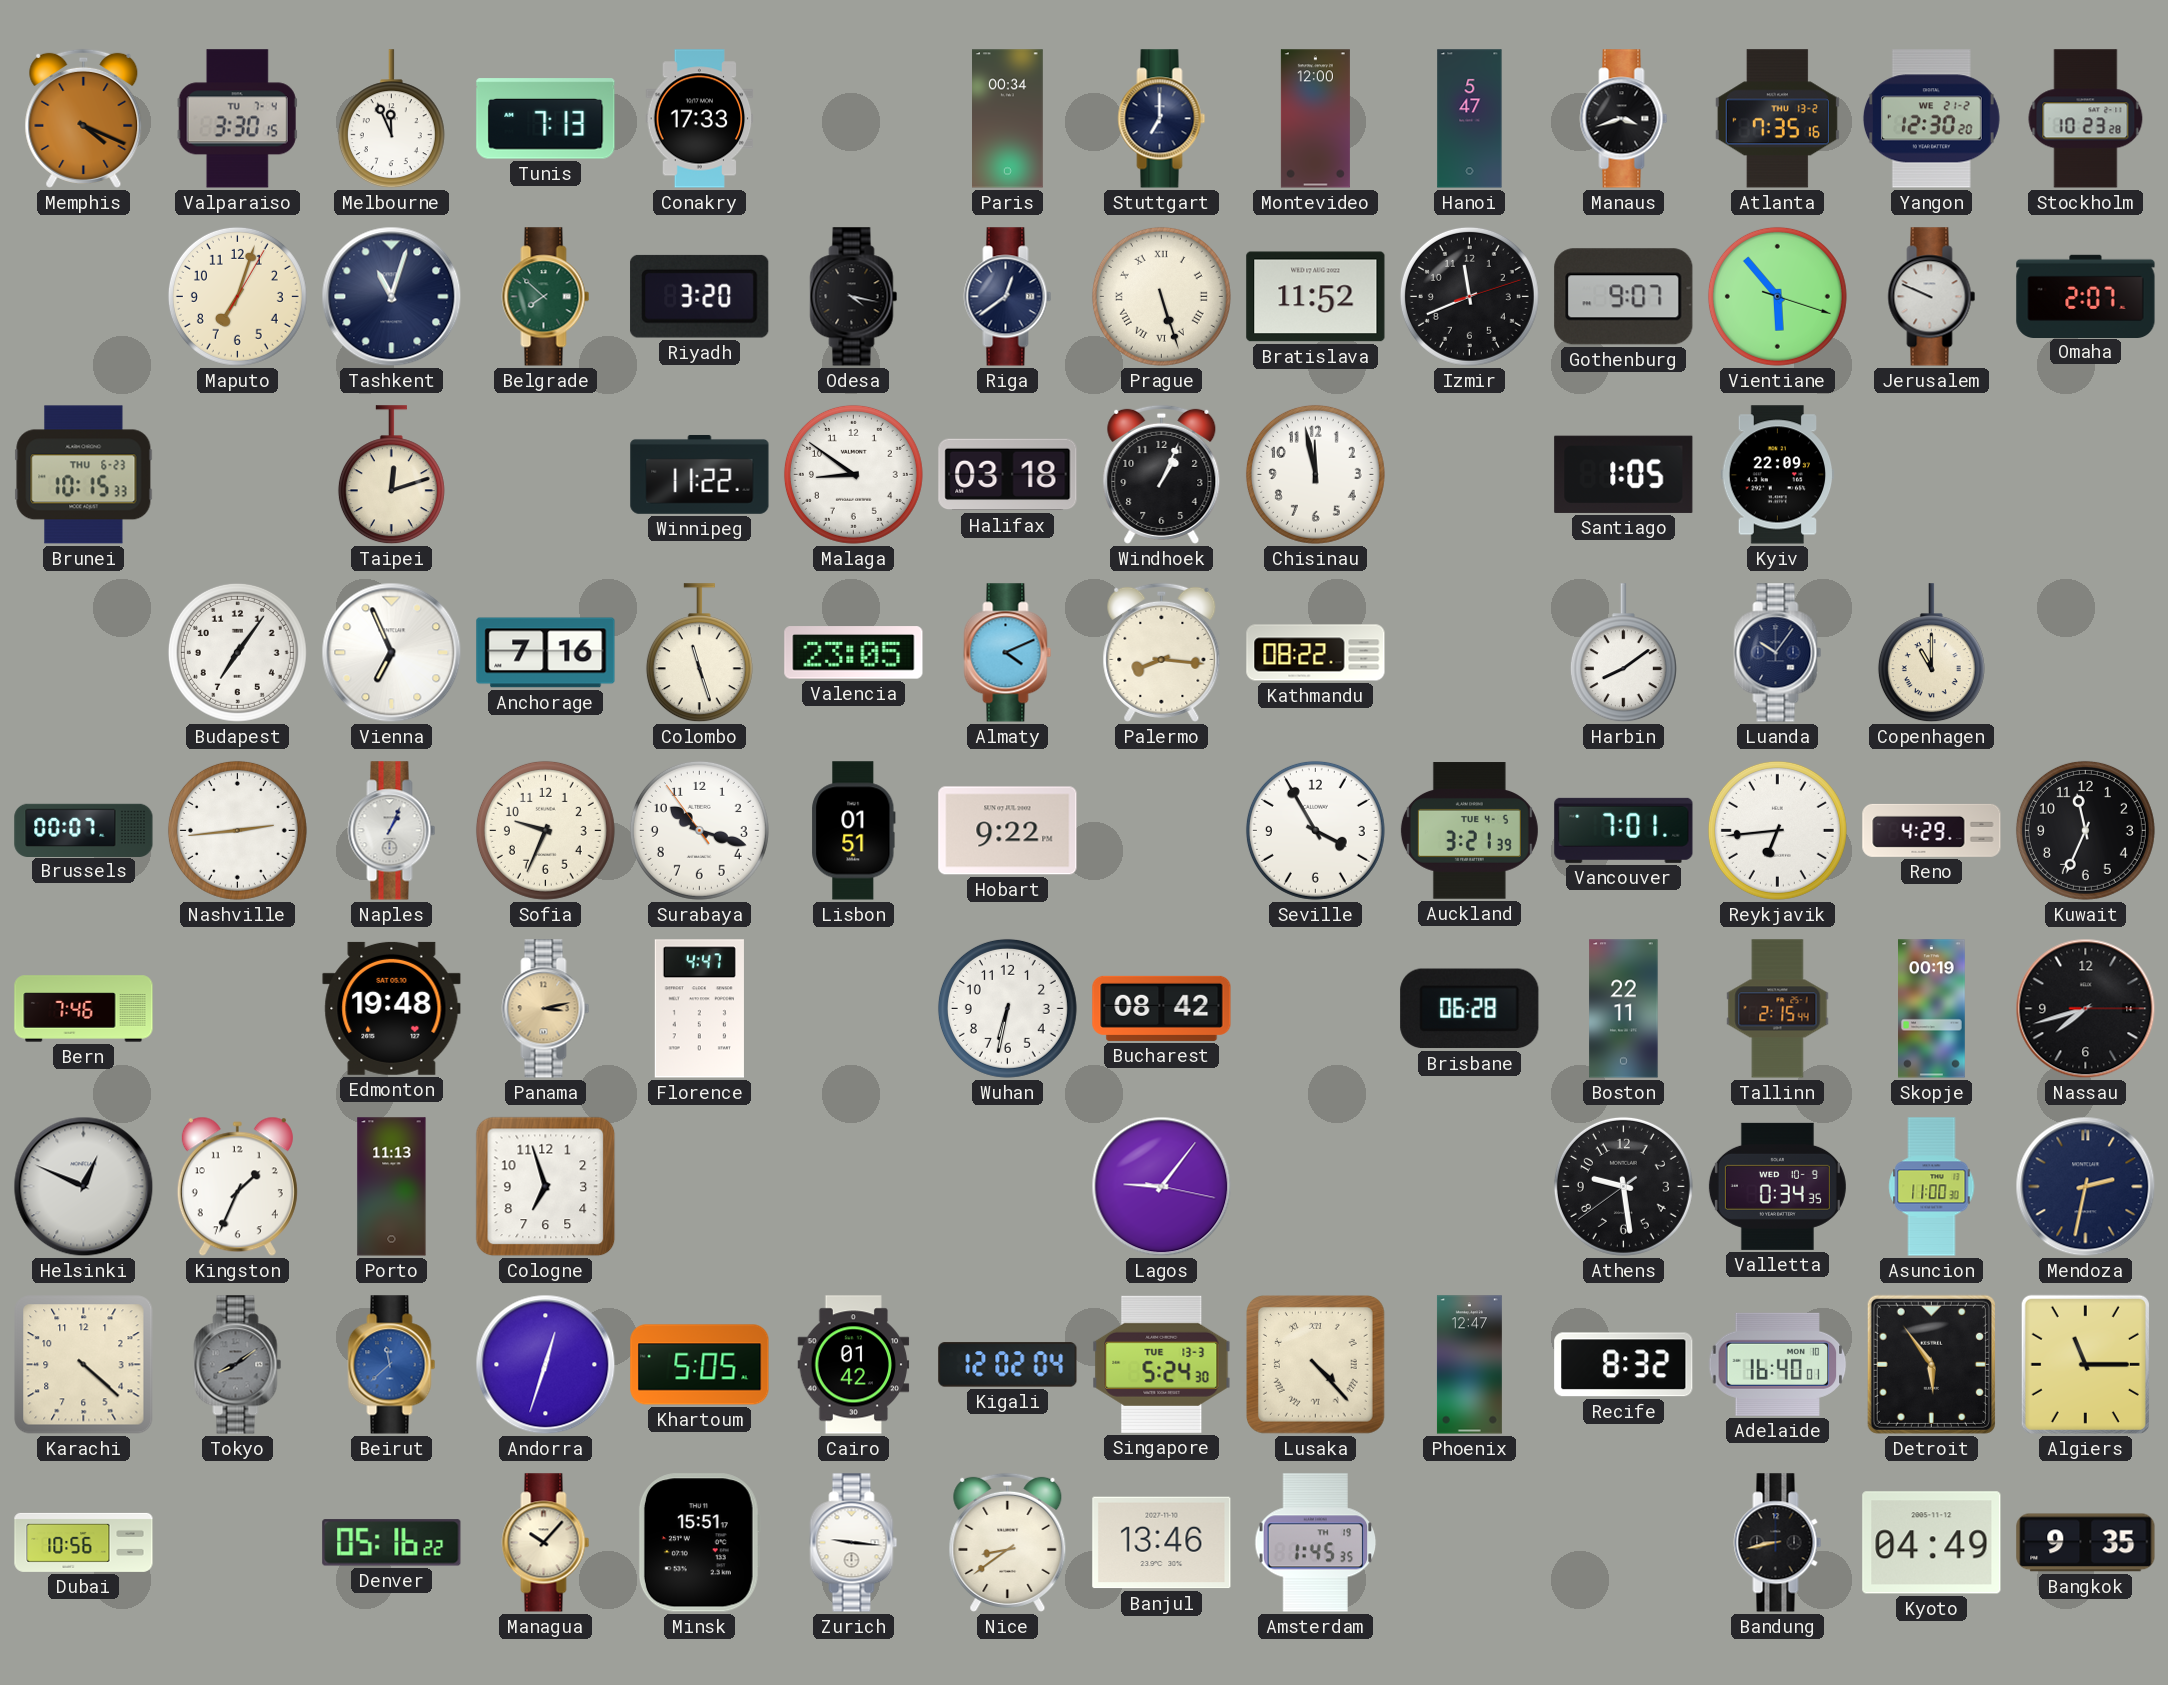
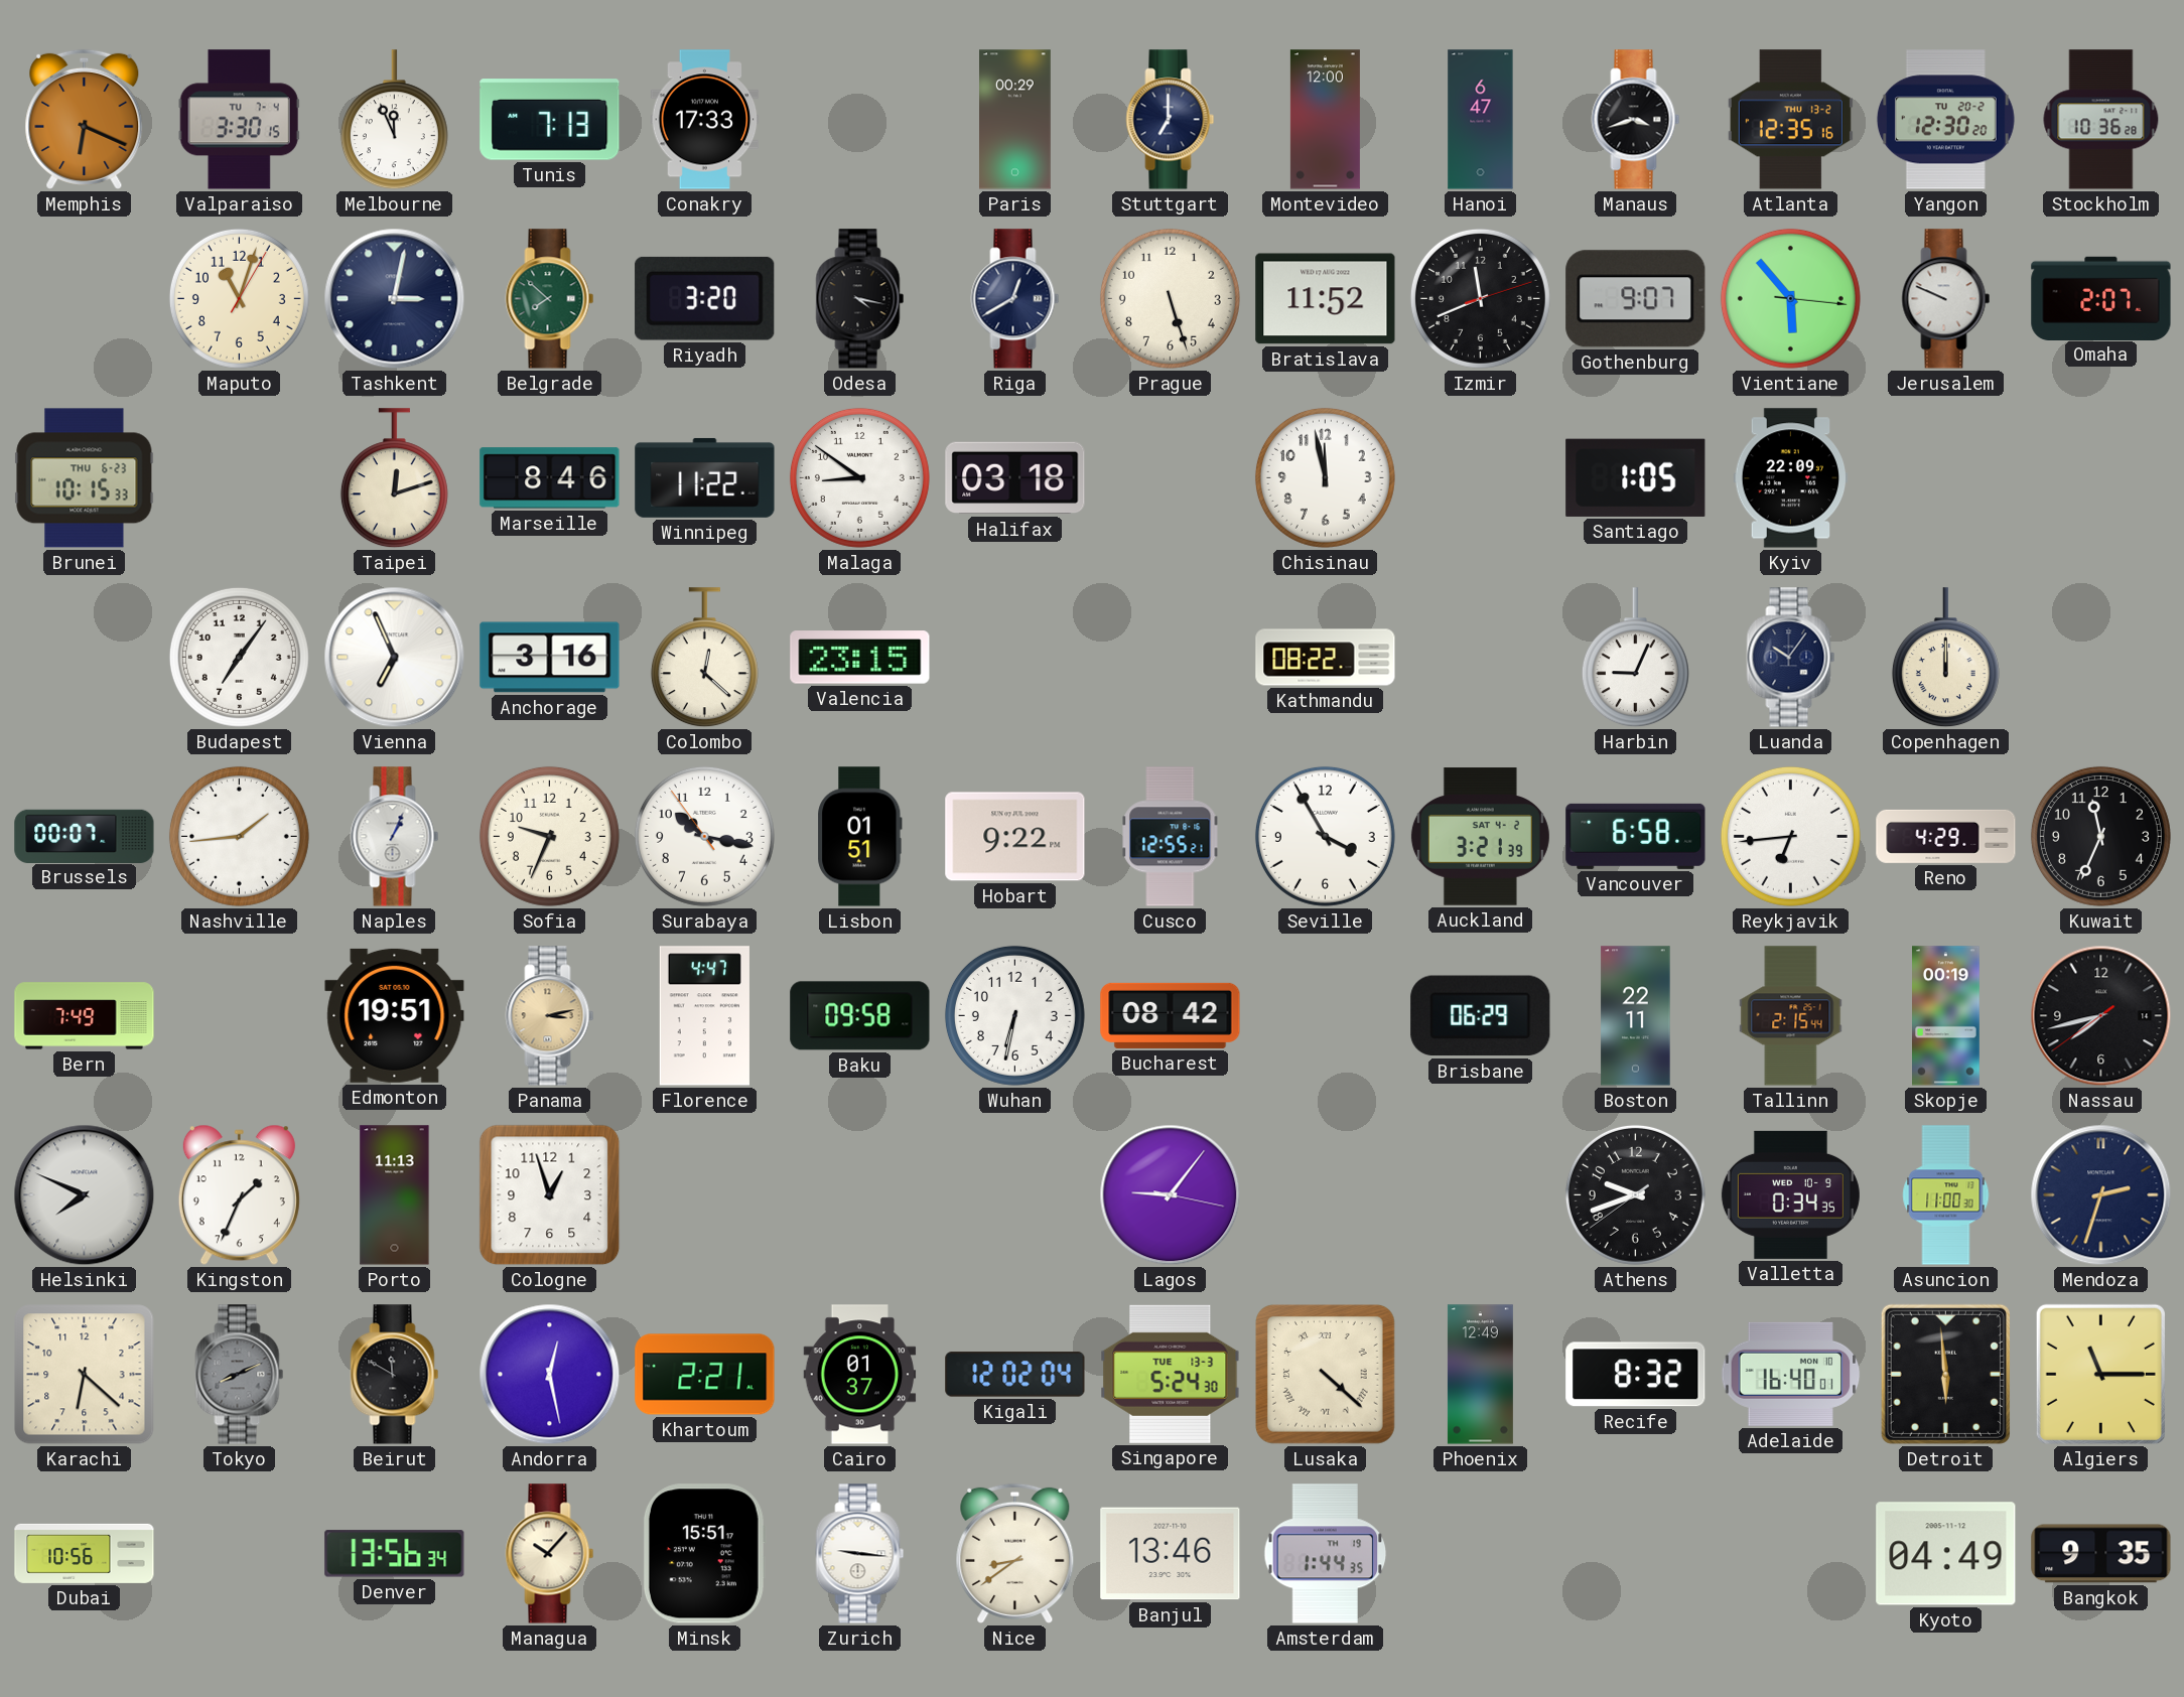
Memphis: 4:19 -> 6:19 (85, 119)
Paris: 00:34 -> 00:29 (1015, 120)
Hanoi: 5:47 -> 6:47 (1481, 120)
Atlanta: 7:35 -> 12:35 (1790, 120)
Yangon date: WE 21-2 -> TU 20-2 (1945, 120)
Stockholm: 10:23 -> 10:36 (2101, 120)
Maputo: 7:03 -> 11:03 (239, 298)
Tashkent: 11:03 -> 3:02 (395, 299)
Riga: 12:39 -> 12:40 (1015, 299)
Prague numerals: Roman -> Arabic (1170, 298)
Vientiane: 5:53:18 -> 5:53:16 (1790, 298)
Marseille: none -> 8:46 (550, 478)
Windhoek: 1:04 -> none (1162, 474)
Anchorage: 7:16 -> 3:16 (550, 658)
Colombo: 11:27 -> 12:22 (704, 658)
Valencia: 23:05 -> 23:15 (860, 658)
Almaty: 4:11 -> none (1008, 653)
Palermo: 8:16 -> none (1162, 652)
Harbin: 8:09 -> 9:04 (1635, 658)
Copenhagen: 11:00 -> 12:00 (1945, 658)
Nashville: 2:44 -> 1:44 (239, 836)
Surabaya: 10:17 -> 10:16 (704, 836)
Cusco: none -> 12:55 (1171, 837)
Auckland date: TUE 4-5 -> SAT 4-2 (1480, 837)
Vancouver: 7:01 -> 6:58 (1636, 836)
Bern: 7:46 -> 7:49 (85, 1016)
Edmonton: 19:48 -> 19:51 (395, 1015)
Baku: none -> 09:58 (860, 1016)
Brisbane: 06:28 -> 06:29 (1481, 1016)
Nassau: 7:42:15 -> 7:42:39 (2101, 1016)
Helsinki: 12:49 -> 7:49 (85, 1195)
Cologne: 6:57 -> 12:57 (550, 1195)
Athens: 9:28 -> 9:41 (1635, 1194)
Mendoza: 2:32 -> 2:33 (2101, 1195)
Karachi: 4:22 -> 6:22 (85, 1375)
Tokyo: 8:09 -> 8:11 (240, 1375)
Beirut: 11:38 -> 11:50 (395, 1375)
Beirut dial: blue -> black (395, 1375)
Andorra: 12:33 -> 12:28 (550, 1375)
Khartoum: 5:05 -> 2:21 (705, 1375)
Cairo: 01:42 -> 01:37 (860, 1375)
Lusaka: 4:23 -> 4:22 (1326, 1375)
Phoenix: 12:47 -> 12:49 (1480, 1375)
Detroit: 5:54 -> 5:59 (1945, 1374)
Denver: 05:16 -> 13:56 (395, 1554)
Amsterdam: 1:45 -> 1:44 (1326, 1554)
Bandung: 8:43 -> none (1778, 1543)
